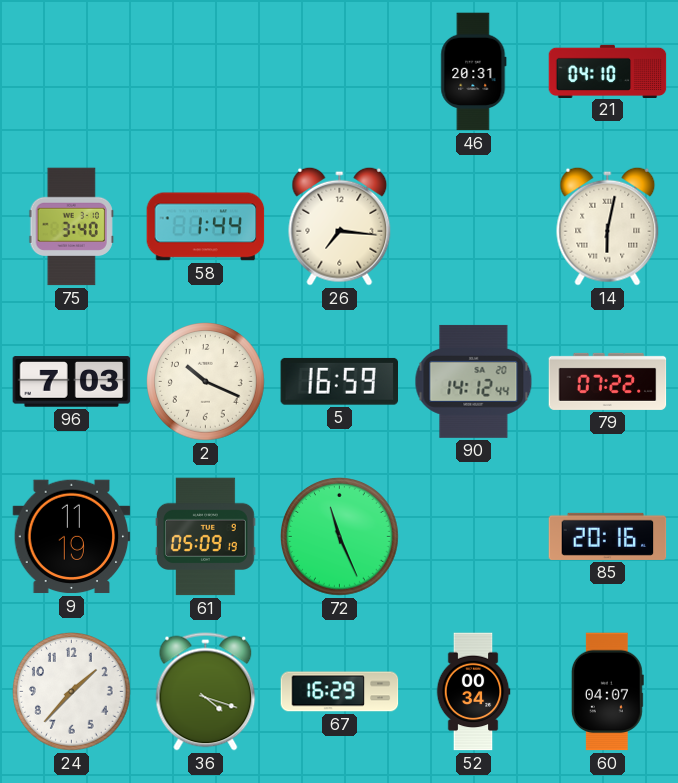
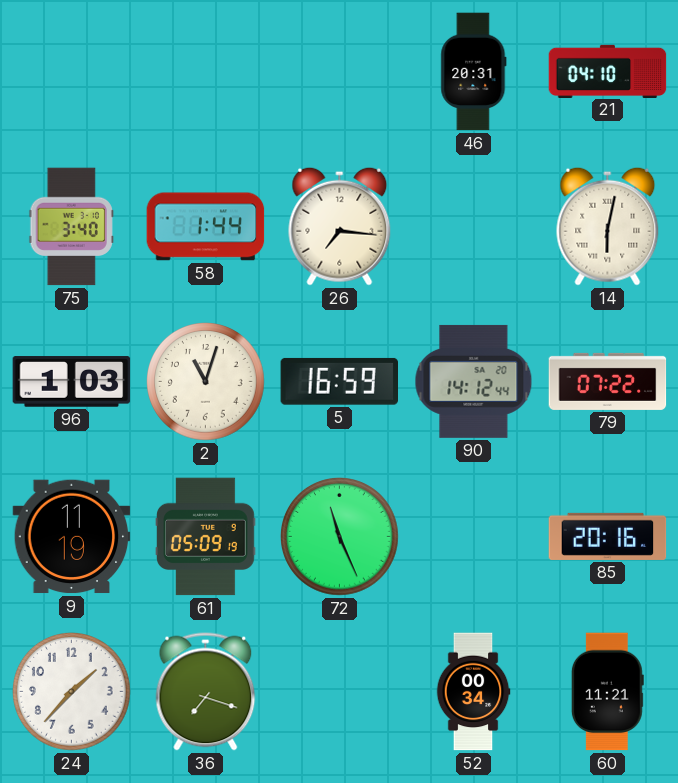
96: 7:03 -> 1:03 (72, 382)
2: 10:19 -> 11:03 (206, 382)
36: 4:18 -> 7:18 (206, 692)
67: 16:29 -> none (340, 692)
60: 04:07 -> 11:21 (607, 692)
